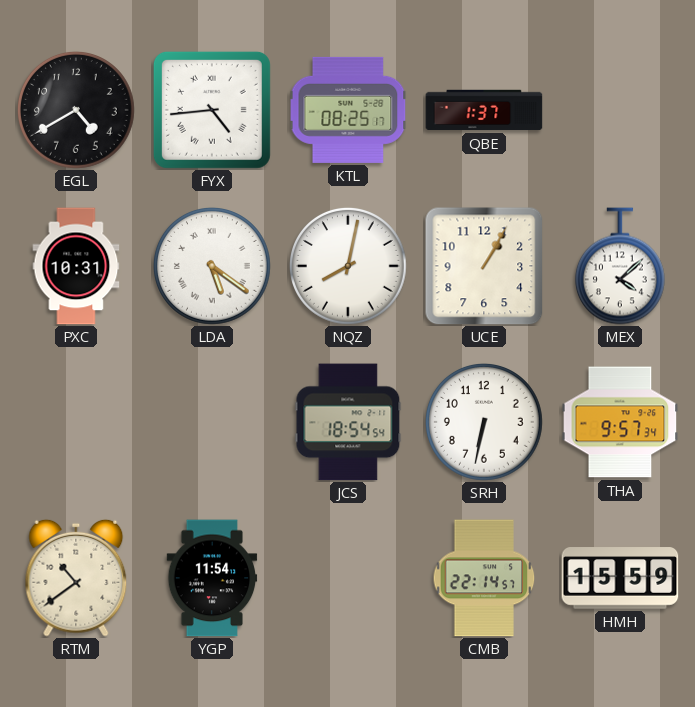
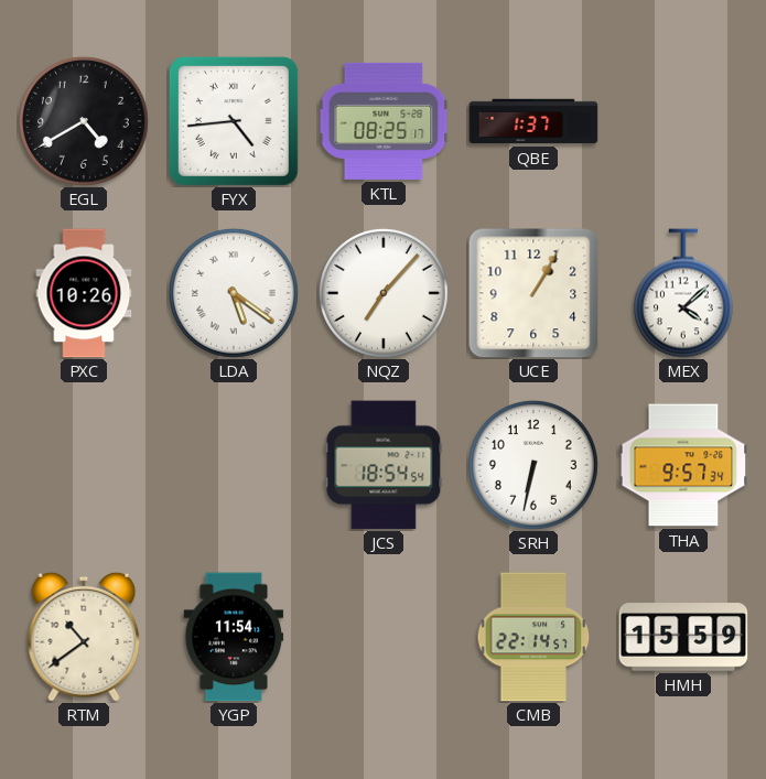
PXC: 10:31 -> 10:26 (84, 293)
NQZ: 8:02 -> 7:07 (384, 293)
